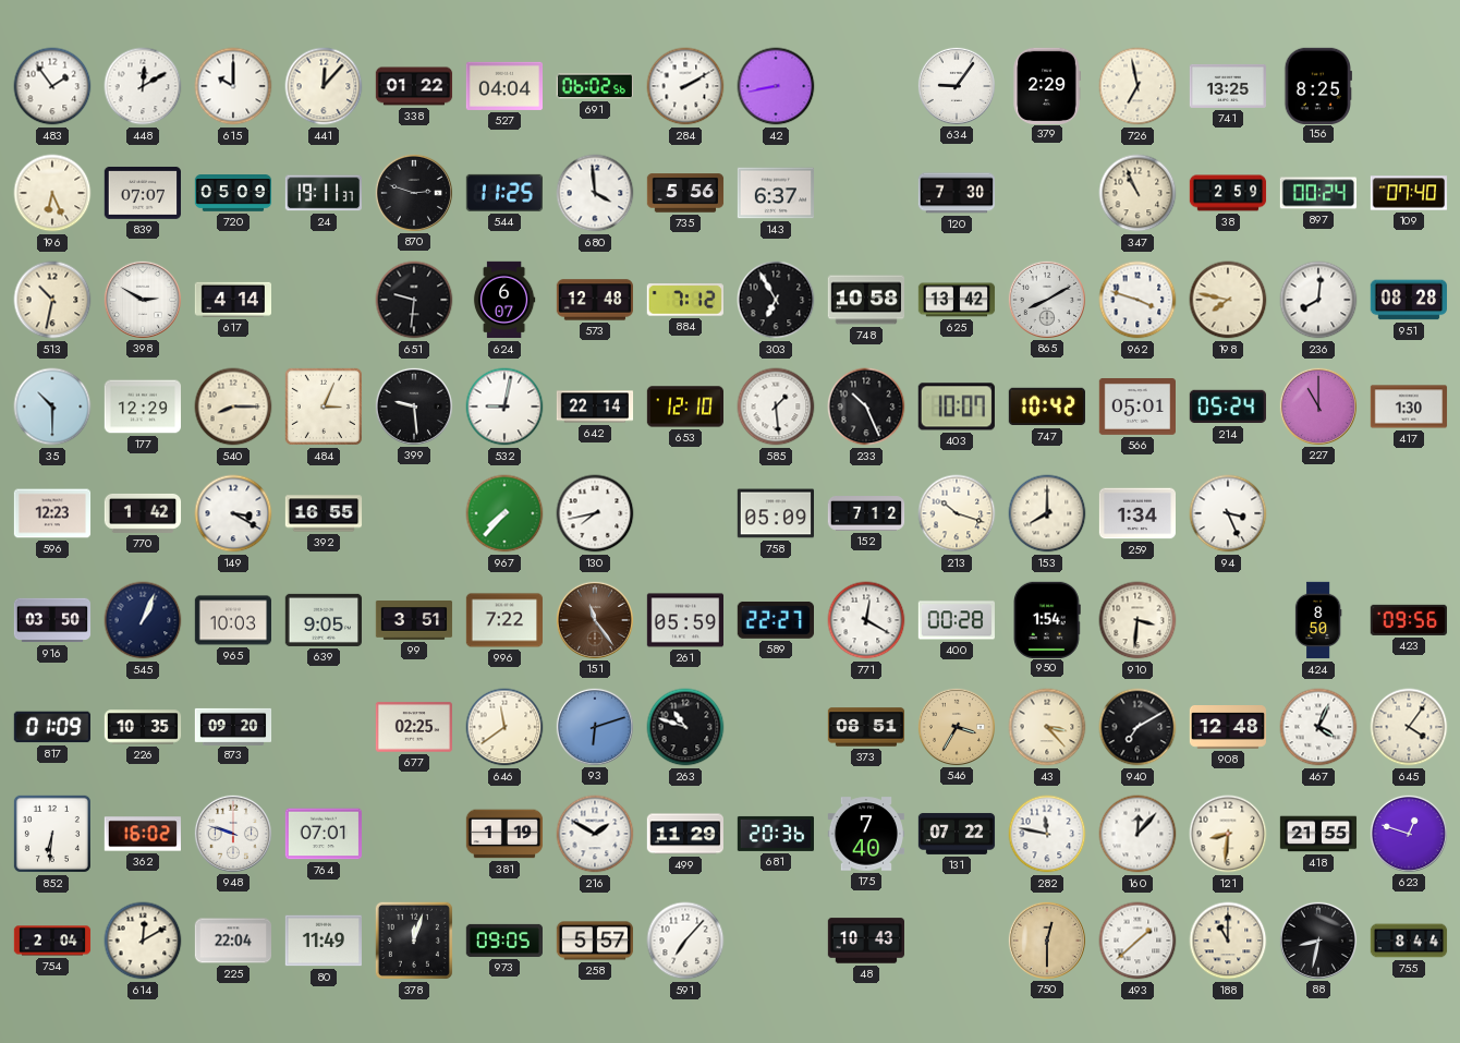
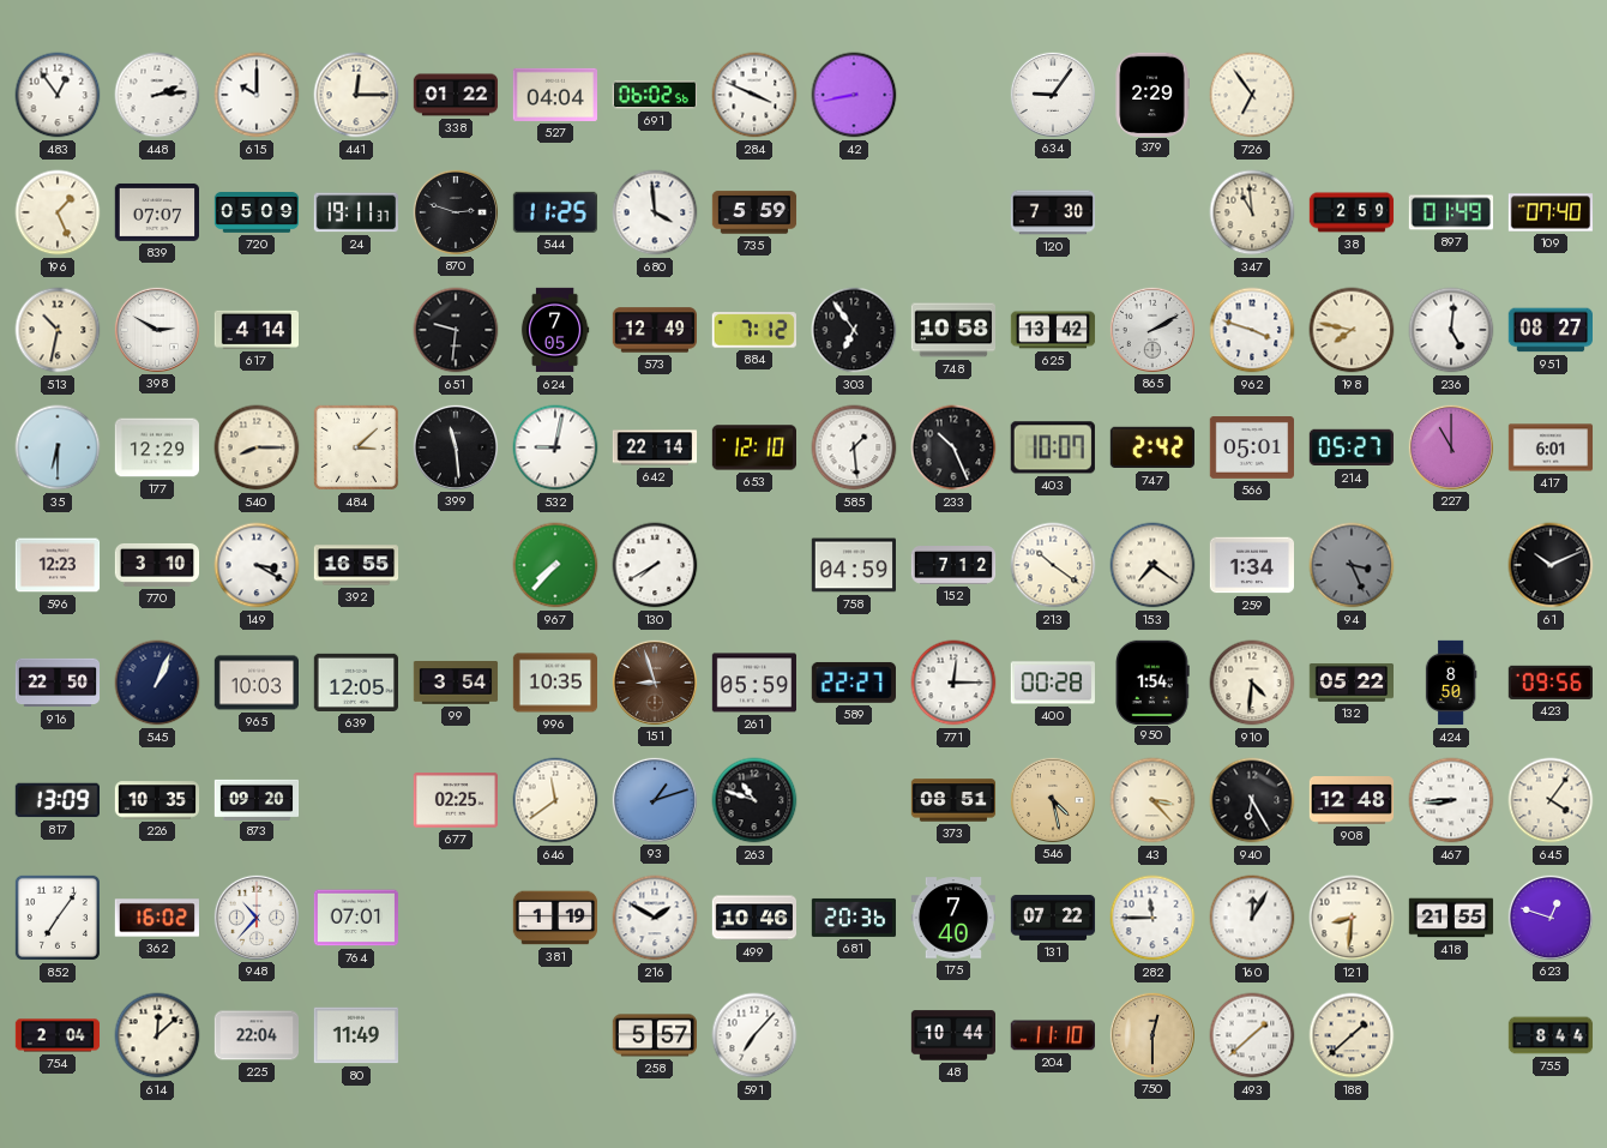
483: 1:54 -> 12:54 (58, 95)
448: 12:10 -> 2:14 (157, 95)
441: 12:07 -> 12:15 (356, 95)
284: 2:10 -> 3:49 (754, 95)
726: 6:58 -> 6:54 (1252, 95)
741: 13:25 -> none (1227, 86)
156: 8:25 -> none (1317, 85)
196: 6:26 -> 1:26 (58, 212)
735: 5:56 -> 5:59 (754, 212)
143: 6:37 -> none (775, 193)
347: 10:56 -> 10:59 (1252, 212)
897: 00:24 -> 01:49 (1450, 212)
624: 6:07 -> 7:05 (555, 330)
573: 12:48 -> 12:49 (654, 330)
303: 6:55 -> 6:54 (854, 330)
865: 8:10 -> 2:10 (1151, 329)
236: 8:01 -> 5:01 (1451, 330)
951: 08:28 -> 08:27 (1549, 330)
35: 10:30 -> 6:30 (58, 447)
484: 3:04 -> 3:08 (356, 447)
399: 9:29 -> 11:29 (455, 446)
747: 10:42 -> 2:42 (1152, 447)
214: 05:24 -> 05:27 (1350, 447)
417: 1:30 -> 6:01 (1551, 447)
770: 1:42 -> 3:10 (157, 565)
130: 7:43 -> 7:40 (655, 565)
758: 05:09 -> 04:59 (853, 565)
213: 10:18 -> 10:21 (1053, 565)
153: 8:00 -> 7:21 (1152, 565)
94 dial: white -> grey (1352, 565)
61: none -> 10:11 (1551, 565)
916: 03:50 -> 22:50 (58, 683)
639: 9:05 -> 12:05 (355, 683)
99: 3:51 -> 3:54 (456, 683)
996: 7:22 -> 10:35 (555, 683)
151: 11:24 -> 8:57 (654, 681)
771: 12:20 -> 12:15 (953, 683)
910: 3:31 -> 4:31 (1252, 683)
132: none -> 05:22 (1350, 684)
817: 01:09 -> 13:09 (56, 800)
93: 6:12 -> 1:12 (654, 799)
546: 3:35 -> 4:28 (1052, 799)
940: 7:10 -> 6:25 (1252, 800)
467: 4:04 -> 8:44 (1451, 800)
852: 6:31 -> 7:06 (58, 918)
948: 9:48 -> 10:37 (255, 916)
499: 11:29 -> 10:46 (753, 918)
282: 11:47 -> 11:45 (1152, 918)
160: 12:07 -> 12:05 (1252, 918)
614: 12:10 -> 12:08 (157, 1035)
378: 12:03 -> none (414, 941)
973: 09:05 -> none (503, 941)
48: 10:43 -> 10:44 (952, 1035)
204: none -> 11:10 (1053, 1035)
188: 11:00 -> 1:38 (1352, 1035)
88: 8:32 -> none (1317, 939)
